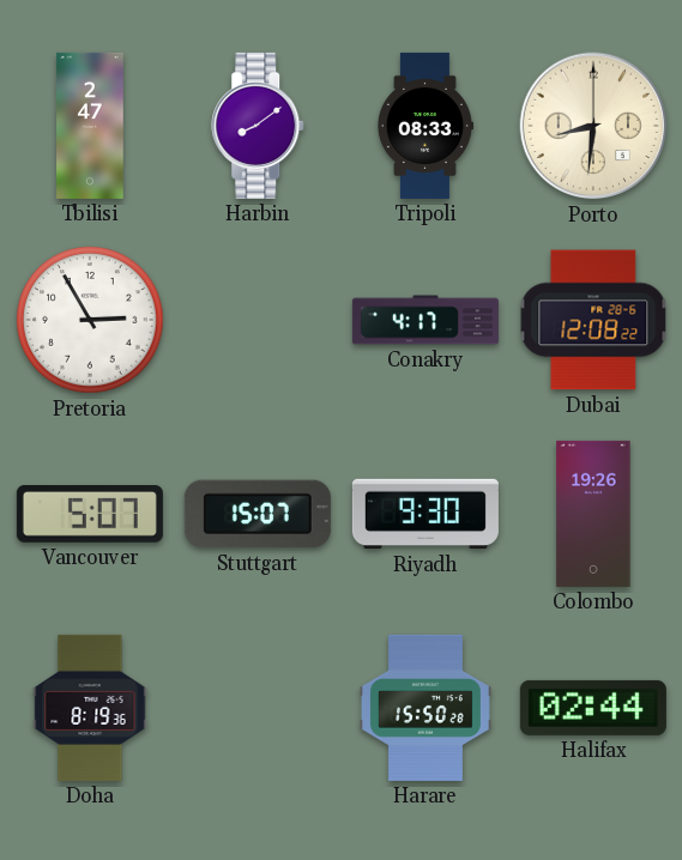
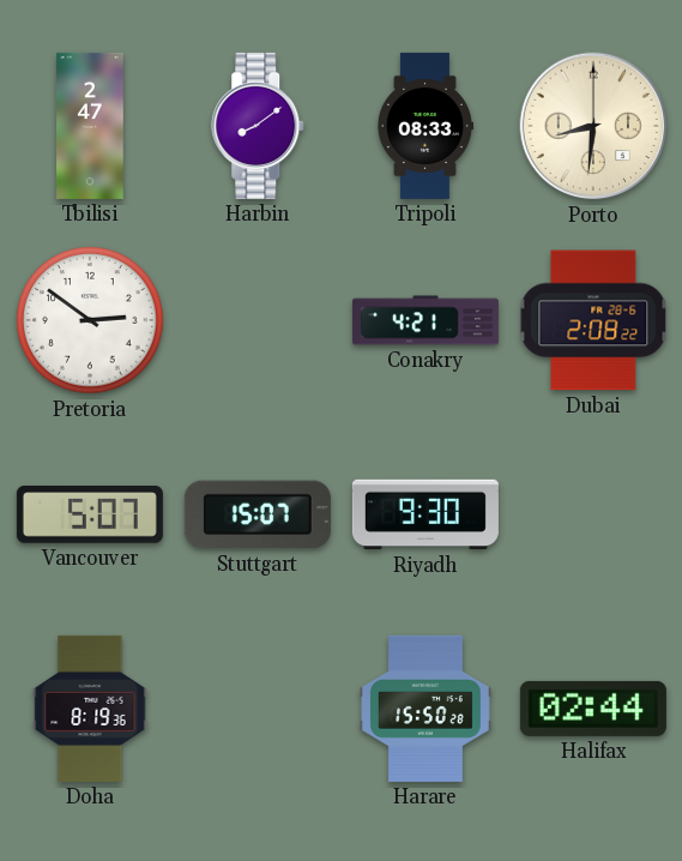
Pretoria: 2:55 -> 2:51 (90, 320)
Conakry: 4:17 -> 4:21 (426, 320)
Dubai: 12:08 -> 2:08 (593, 320)
Colombo: 19:26 -> none (593, 514)
